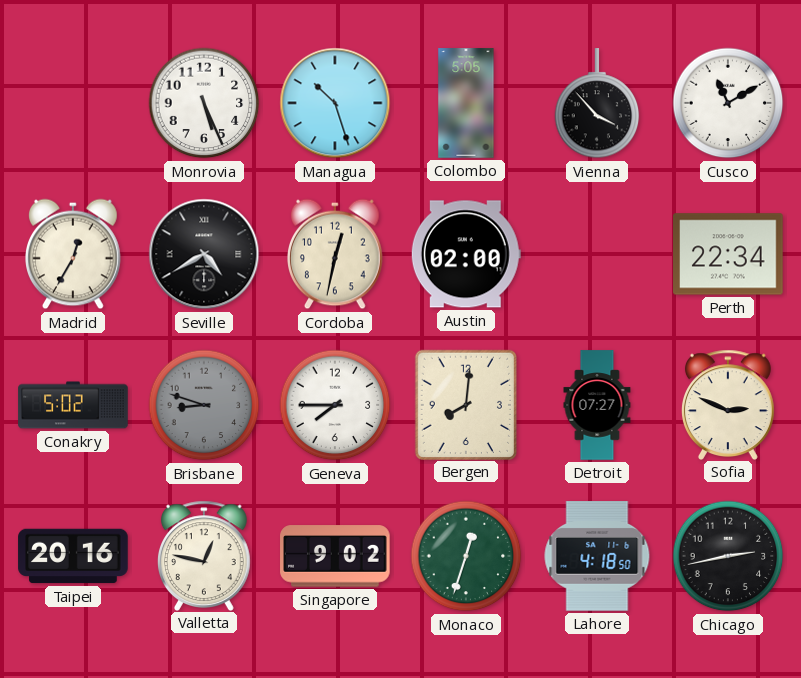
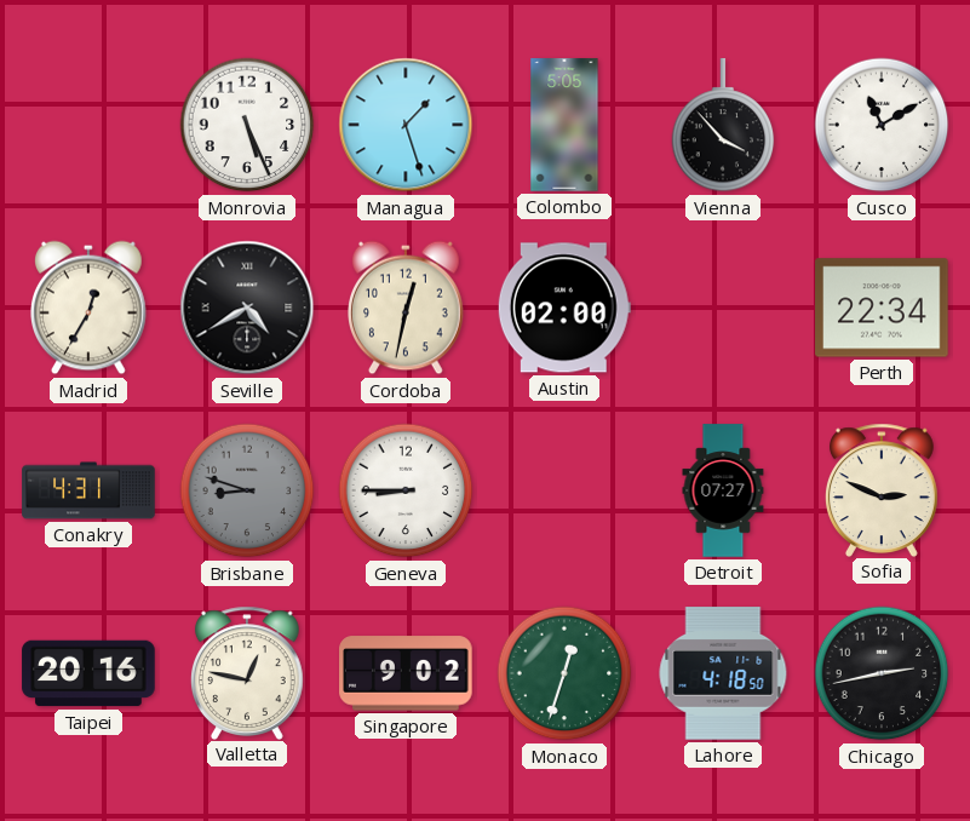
Managua: 10:27 -> 1:27 (406, 125)
Conakry: 5:02 -> 4:31 (88, 490)
Geneva: 7:45 -> 8:45 (406, 490)
Bergen: 8:01 -> none (466, 404)
